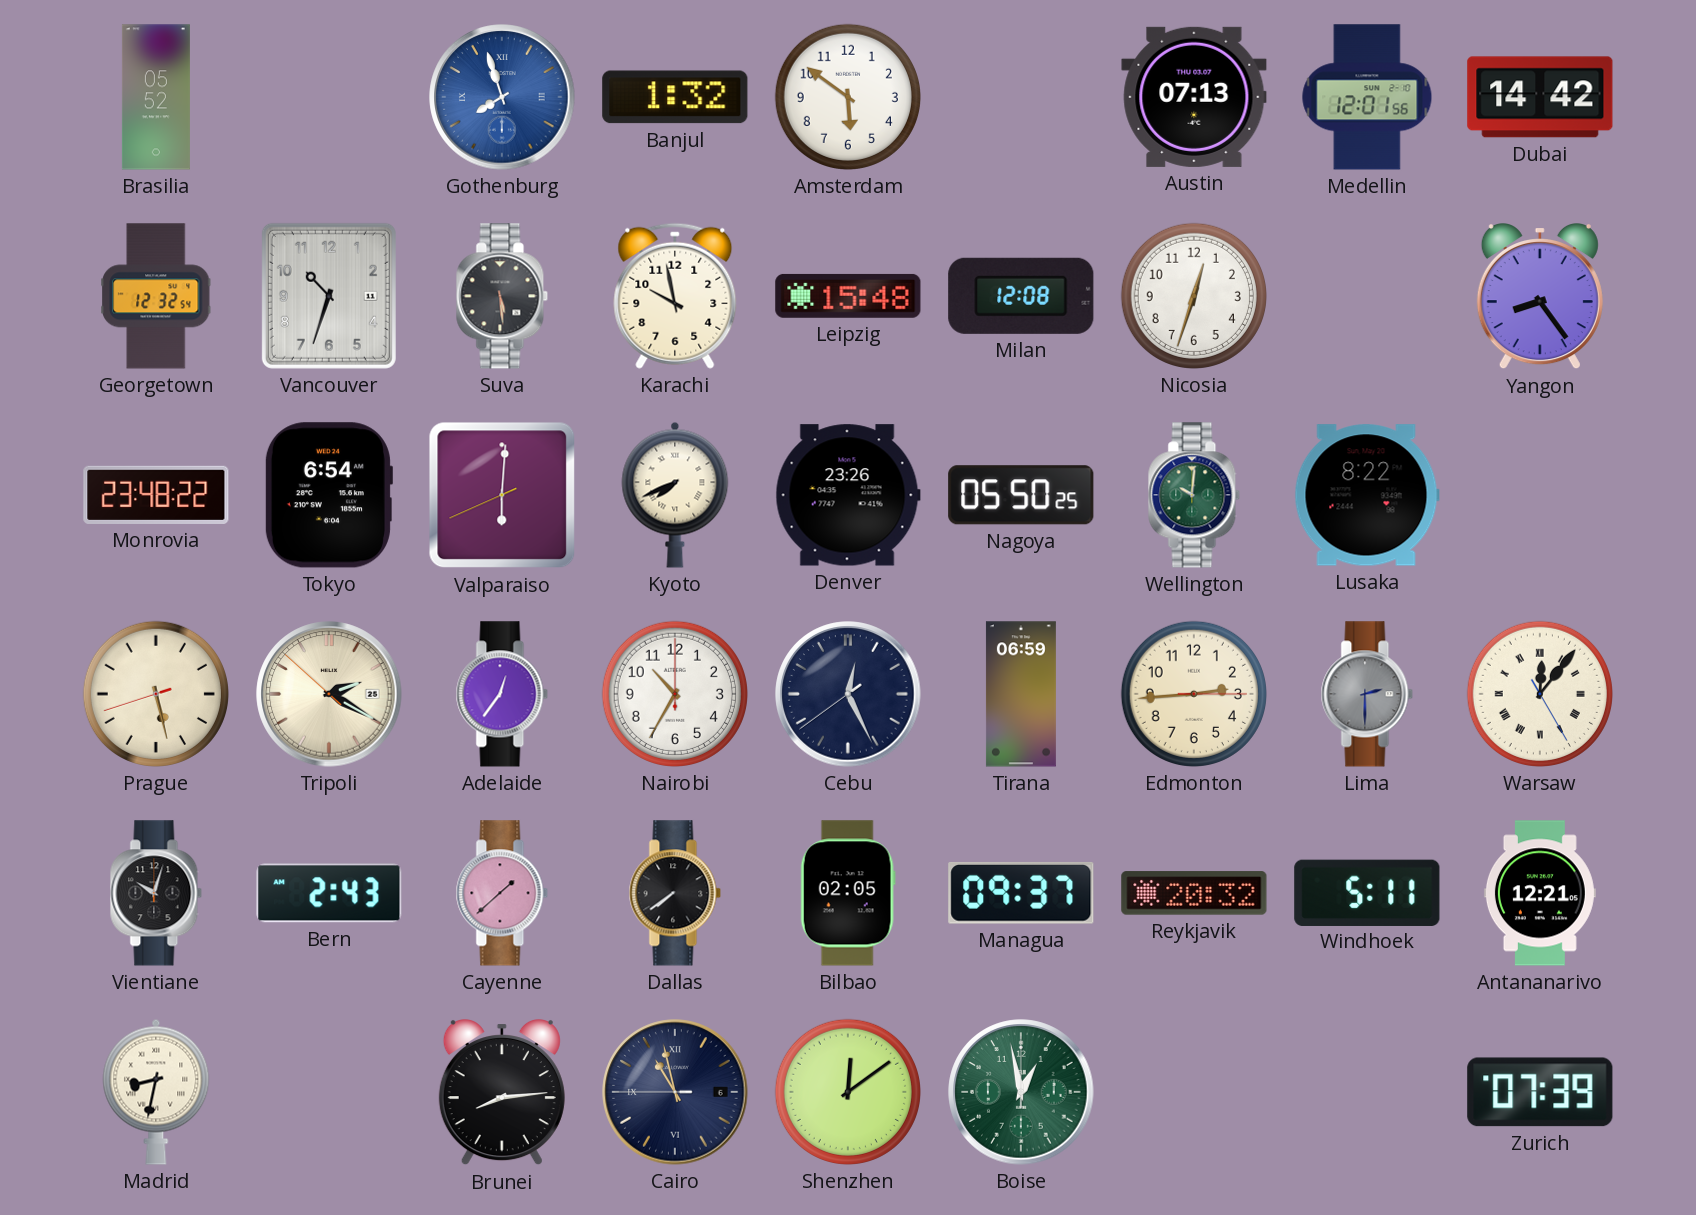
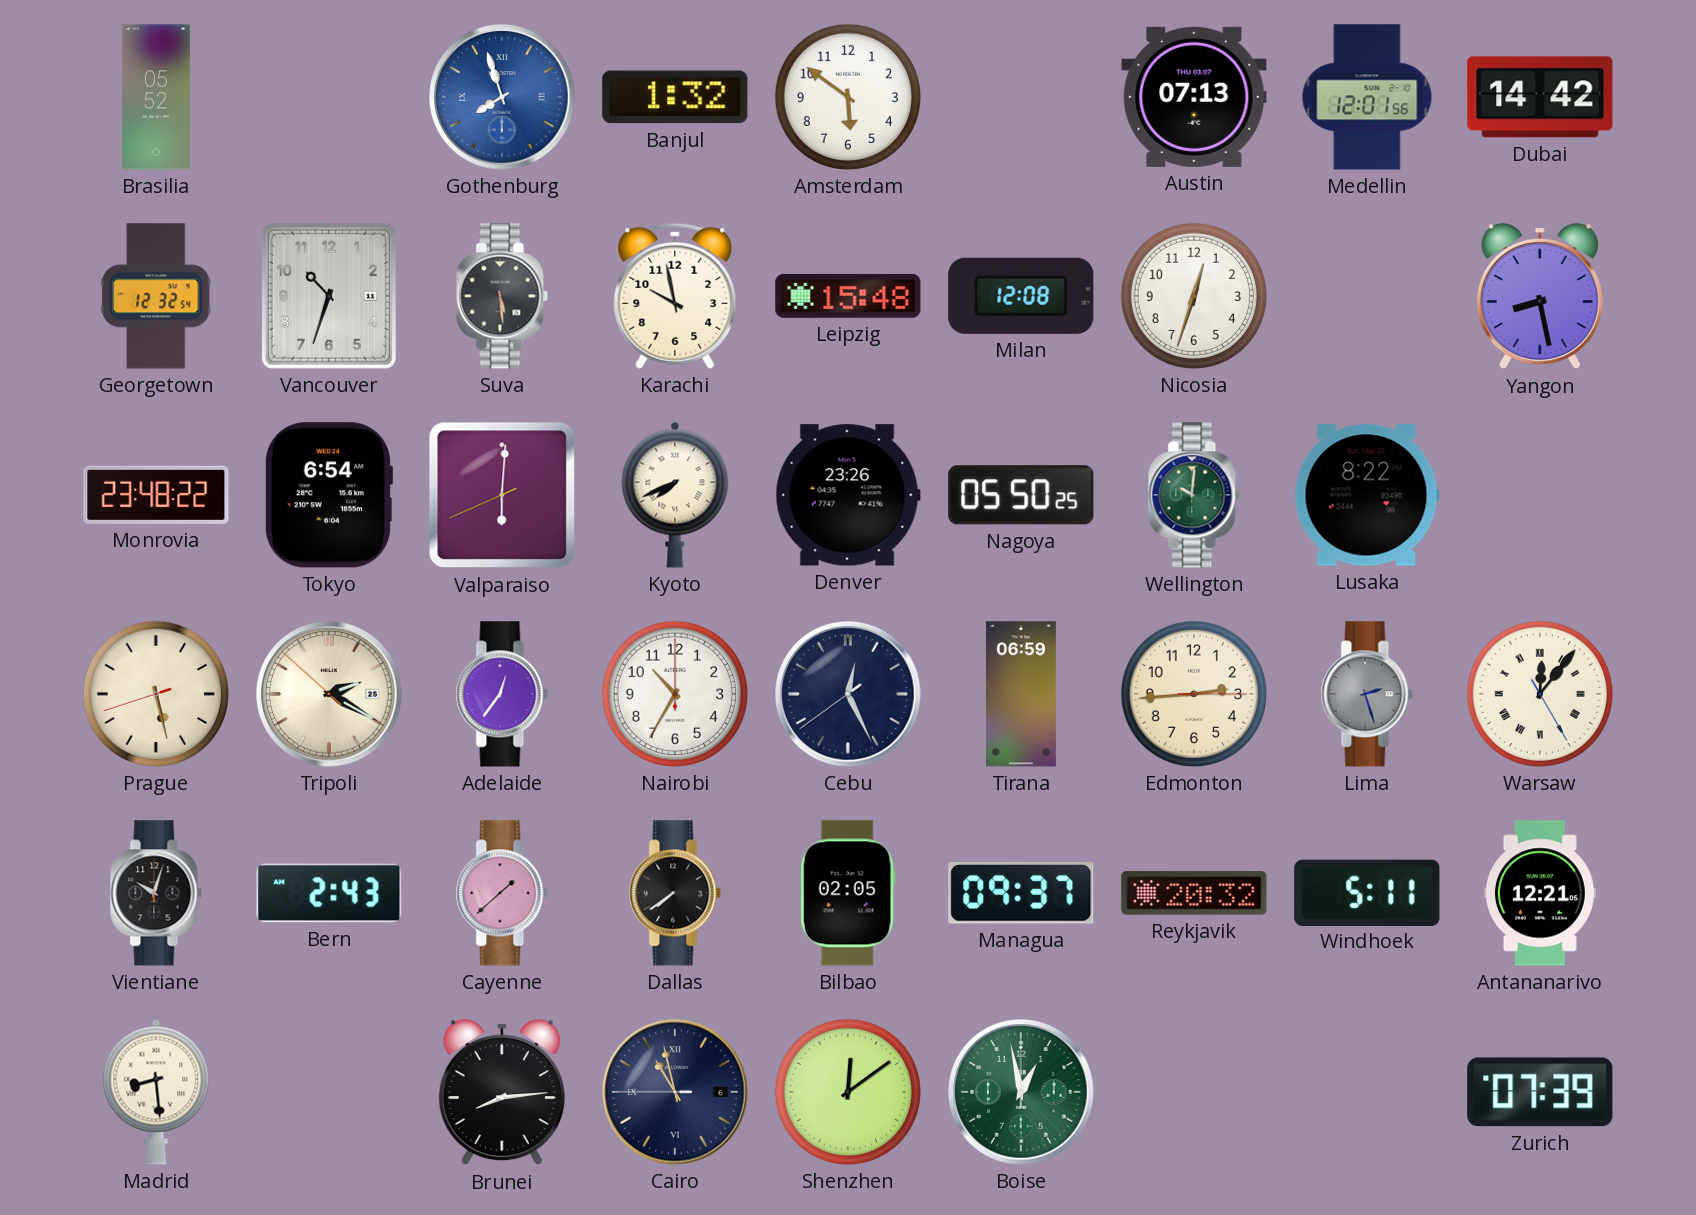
Yangon: 8:24 -> 8:28 (1540, 297)
Lima: 2:30 -> 2:27 (1367, 694)
Madrid: 8:32 -> 8:29 (156, 1092)
